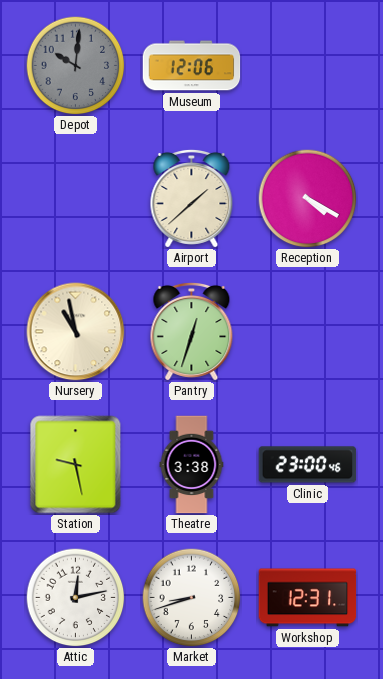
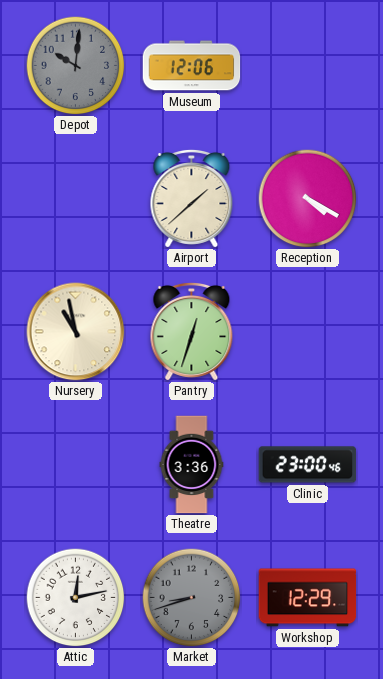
Station: 9:28 -> none (76, 465)
Theatre: 3:38 -> 3:36 (192, 465)
Market dial: white -> grey (192, 598)
Workshop: 12:31 -> 12:29 (308, 598)
